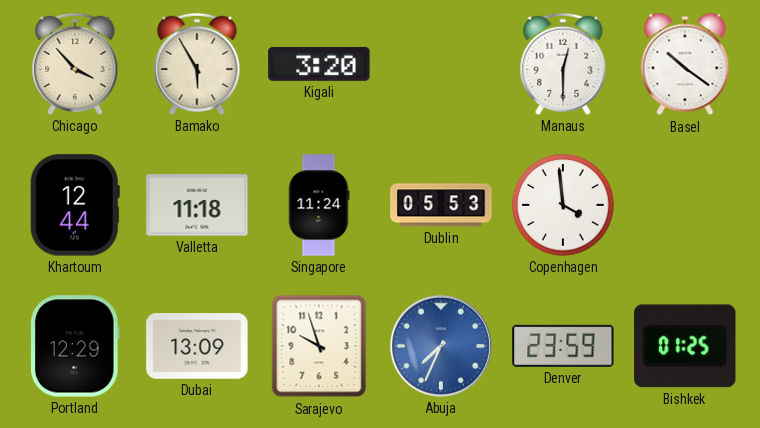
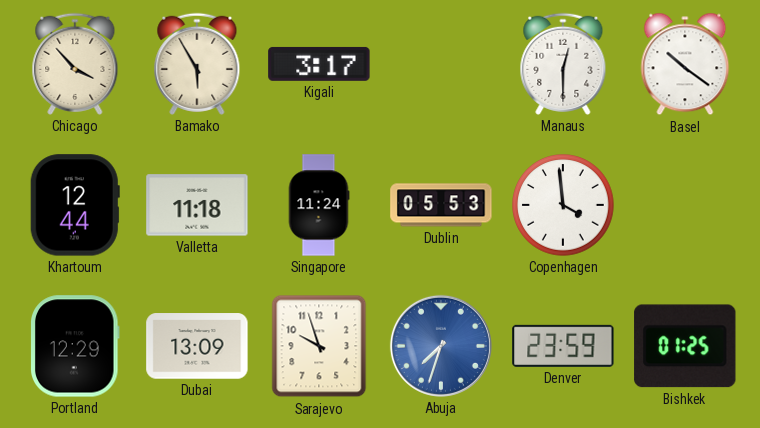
Kigali: 3:20 -> 3:17 (319, 64)
Abuja: 7:34 -> 7:33 (441, 346)
